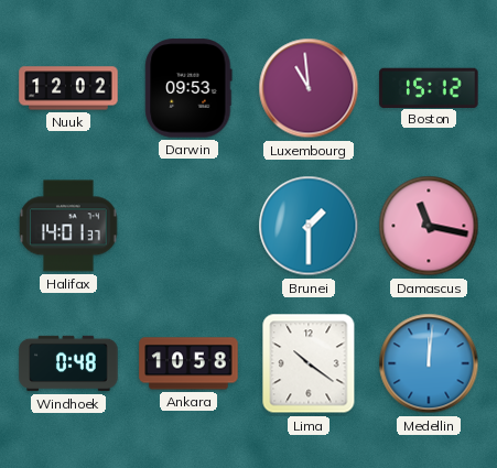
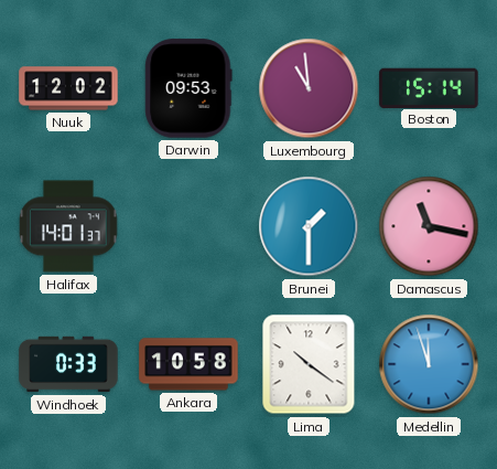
Boston: 15:12 -> 15:14 (429, 87)
Windhoek: 0:48 -> 0:33 (68, 364)
Medellin: 12:01 -> 11:57 (429, 364)
